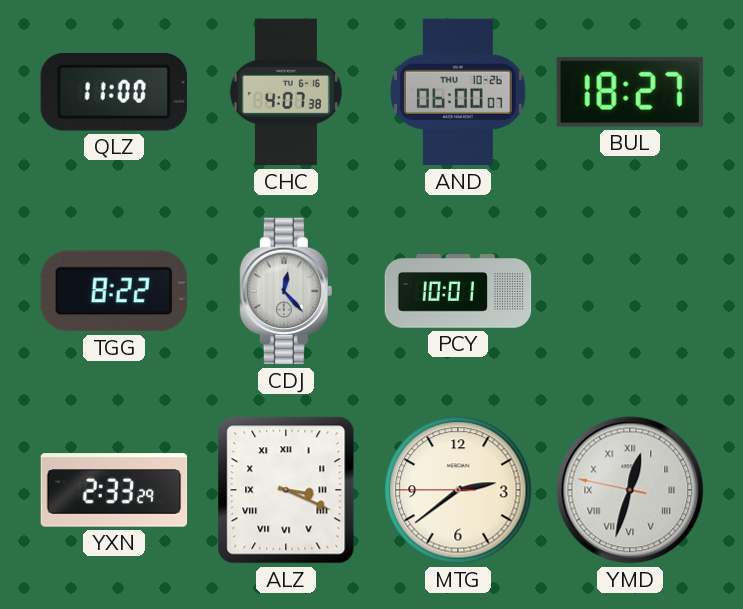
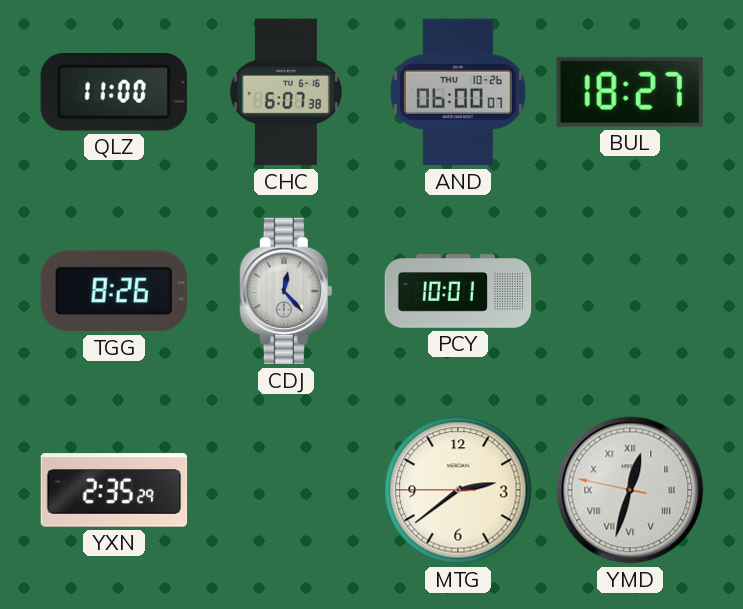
CHC: 4:07 -> 6:07 (286, 92)
TGG: 8:22 -> 8:26 (114, 291)
YXN: 2:33 -> 2:35 (114, 490)
ALZ: 3:19 -> none (286, 490)
